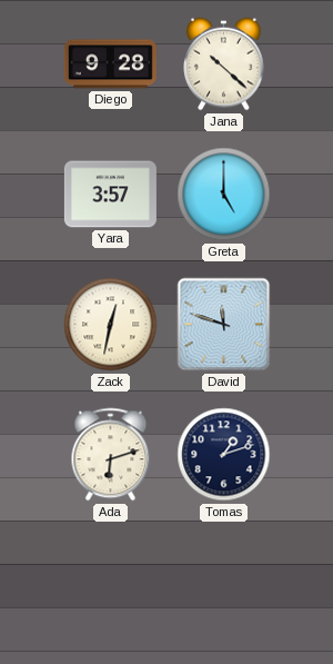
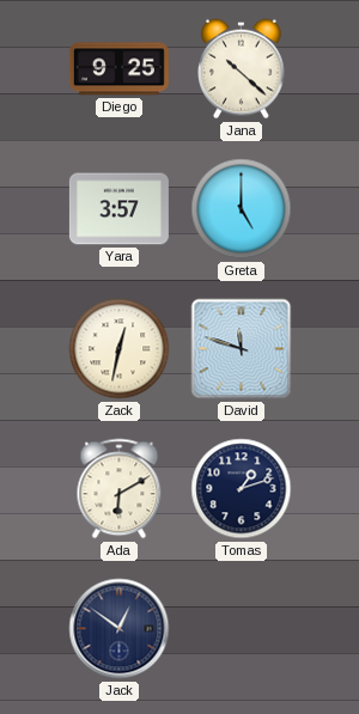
Diego: 9:28 -> 9:25 (118, 69)
Ada: 6:12 -> 6:10 (120, 489)
Jack: none -> 12:51 (120, 629)
